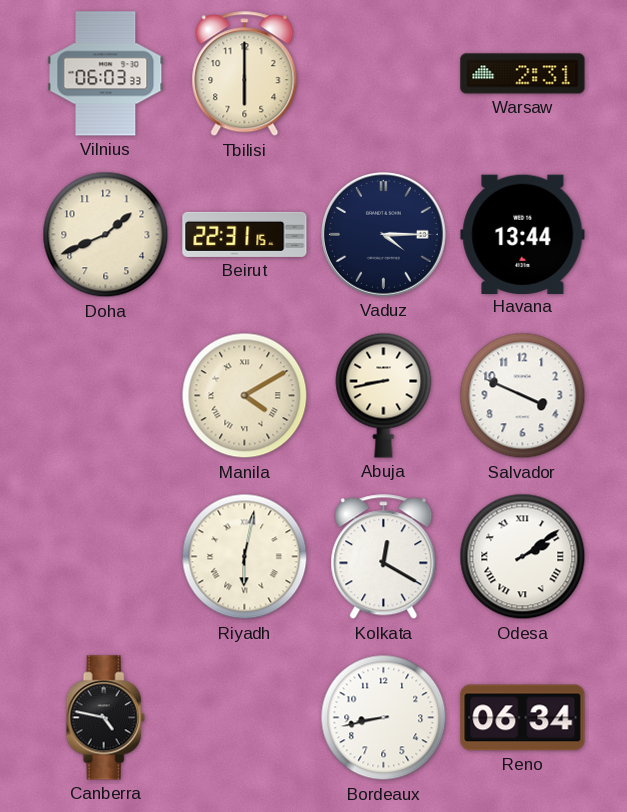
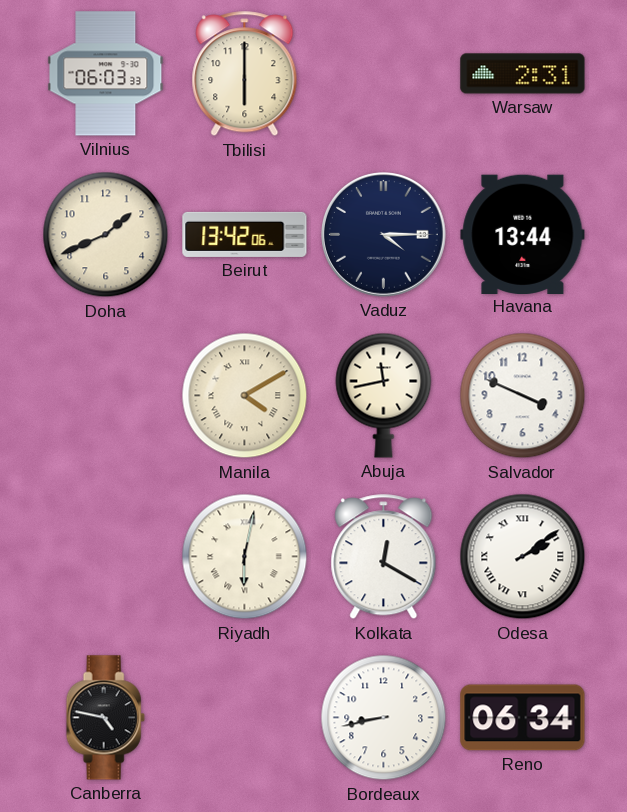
Beirut: 22:31 -> 13:42 (245, 234)
Abuja: 8:43 -> 11:43 (384, 395)
